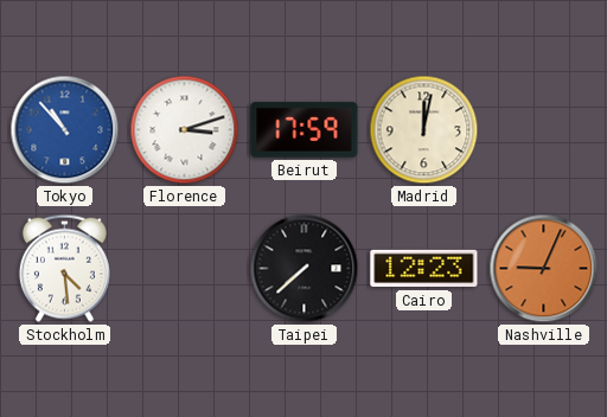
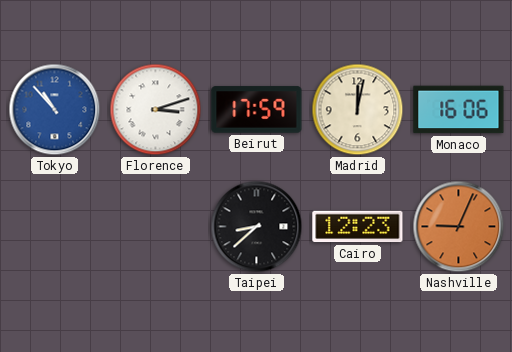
Monaco: none -> 16:06 (459, 110)
Stockholm: 4:29 -> none (64, 268)
Taipei: 7:38 -> 8:38 (257, 227)
